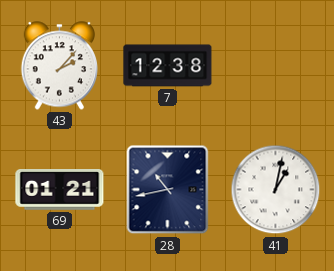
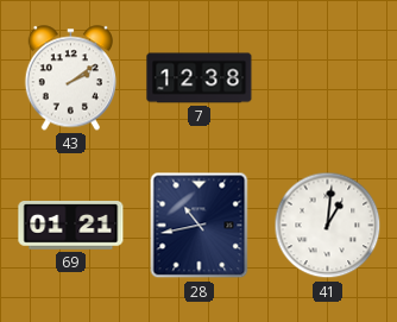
43: 2:07 -> 2:09 (70, 78)
41: 1:02 -> 1:01 (328, 226)
